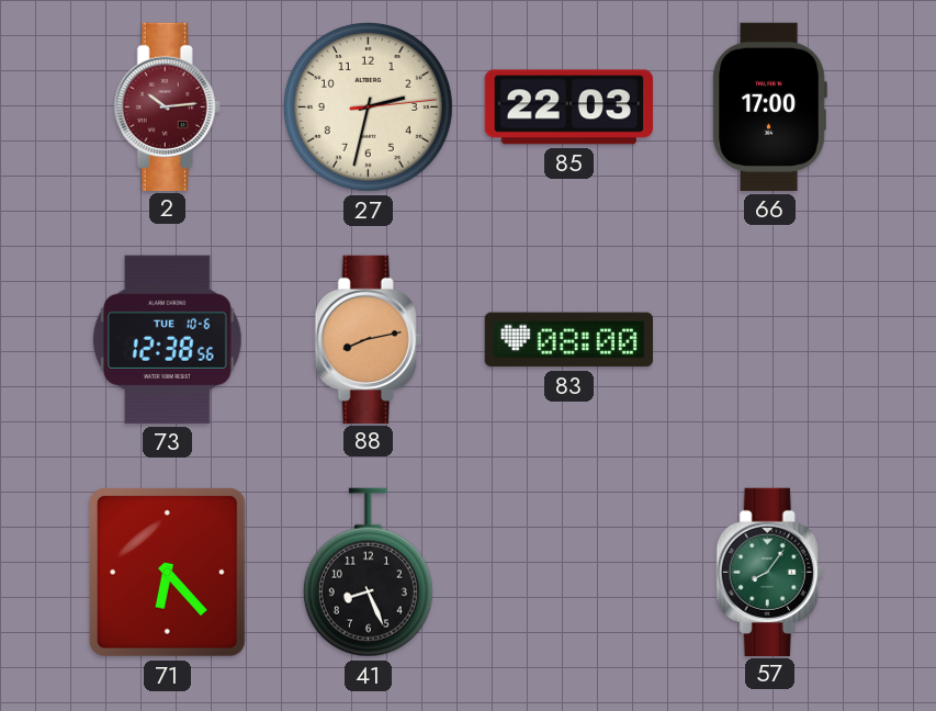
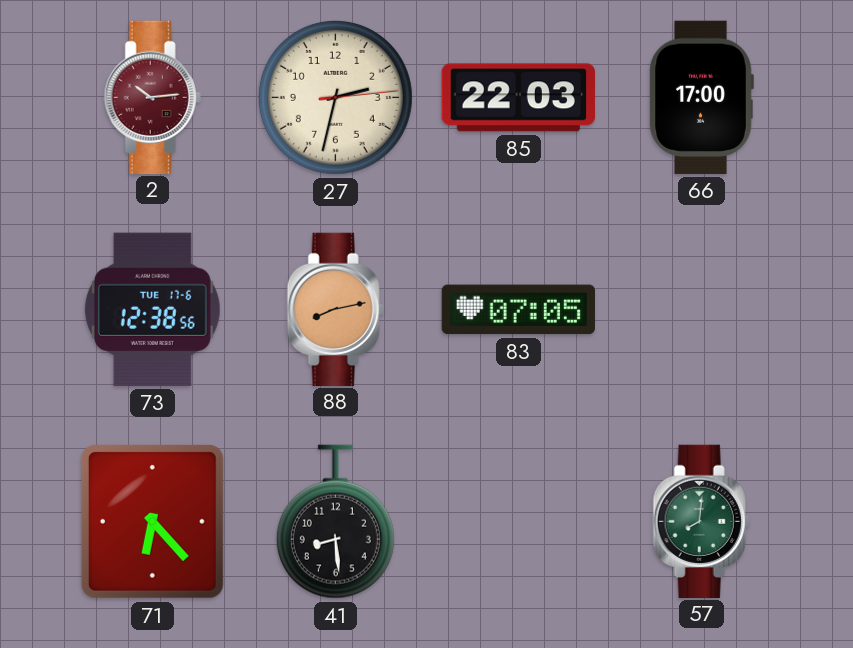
73 date: TUE 10-6 -> TUE 17-6 (152, 309)
83: 08:00 -> 07:05 (518, 310)
41: 8:26 -> 8:29 (335, 522)
57: 8:06 -> 8:01 (701, 521)
